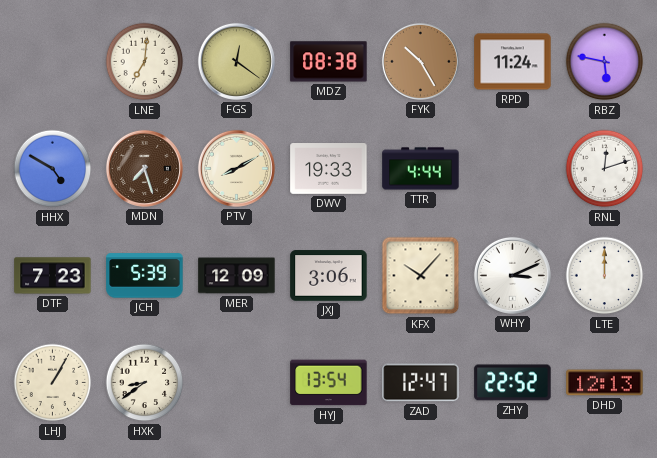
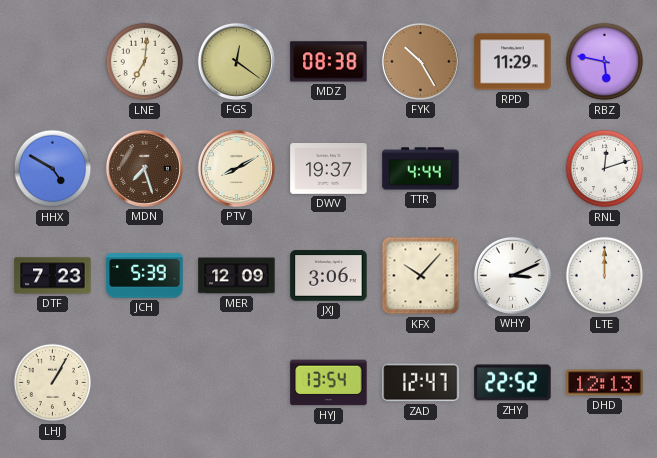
RPD: 11:24 -> 11:29 (513, 62)
DWV: 19:33 -> 19:37 (329, 169)
HXK: 8:39 -> none (145, 383)
